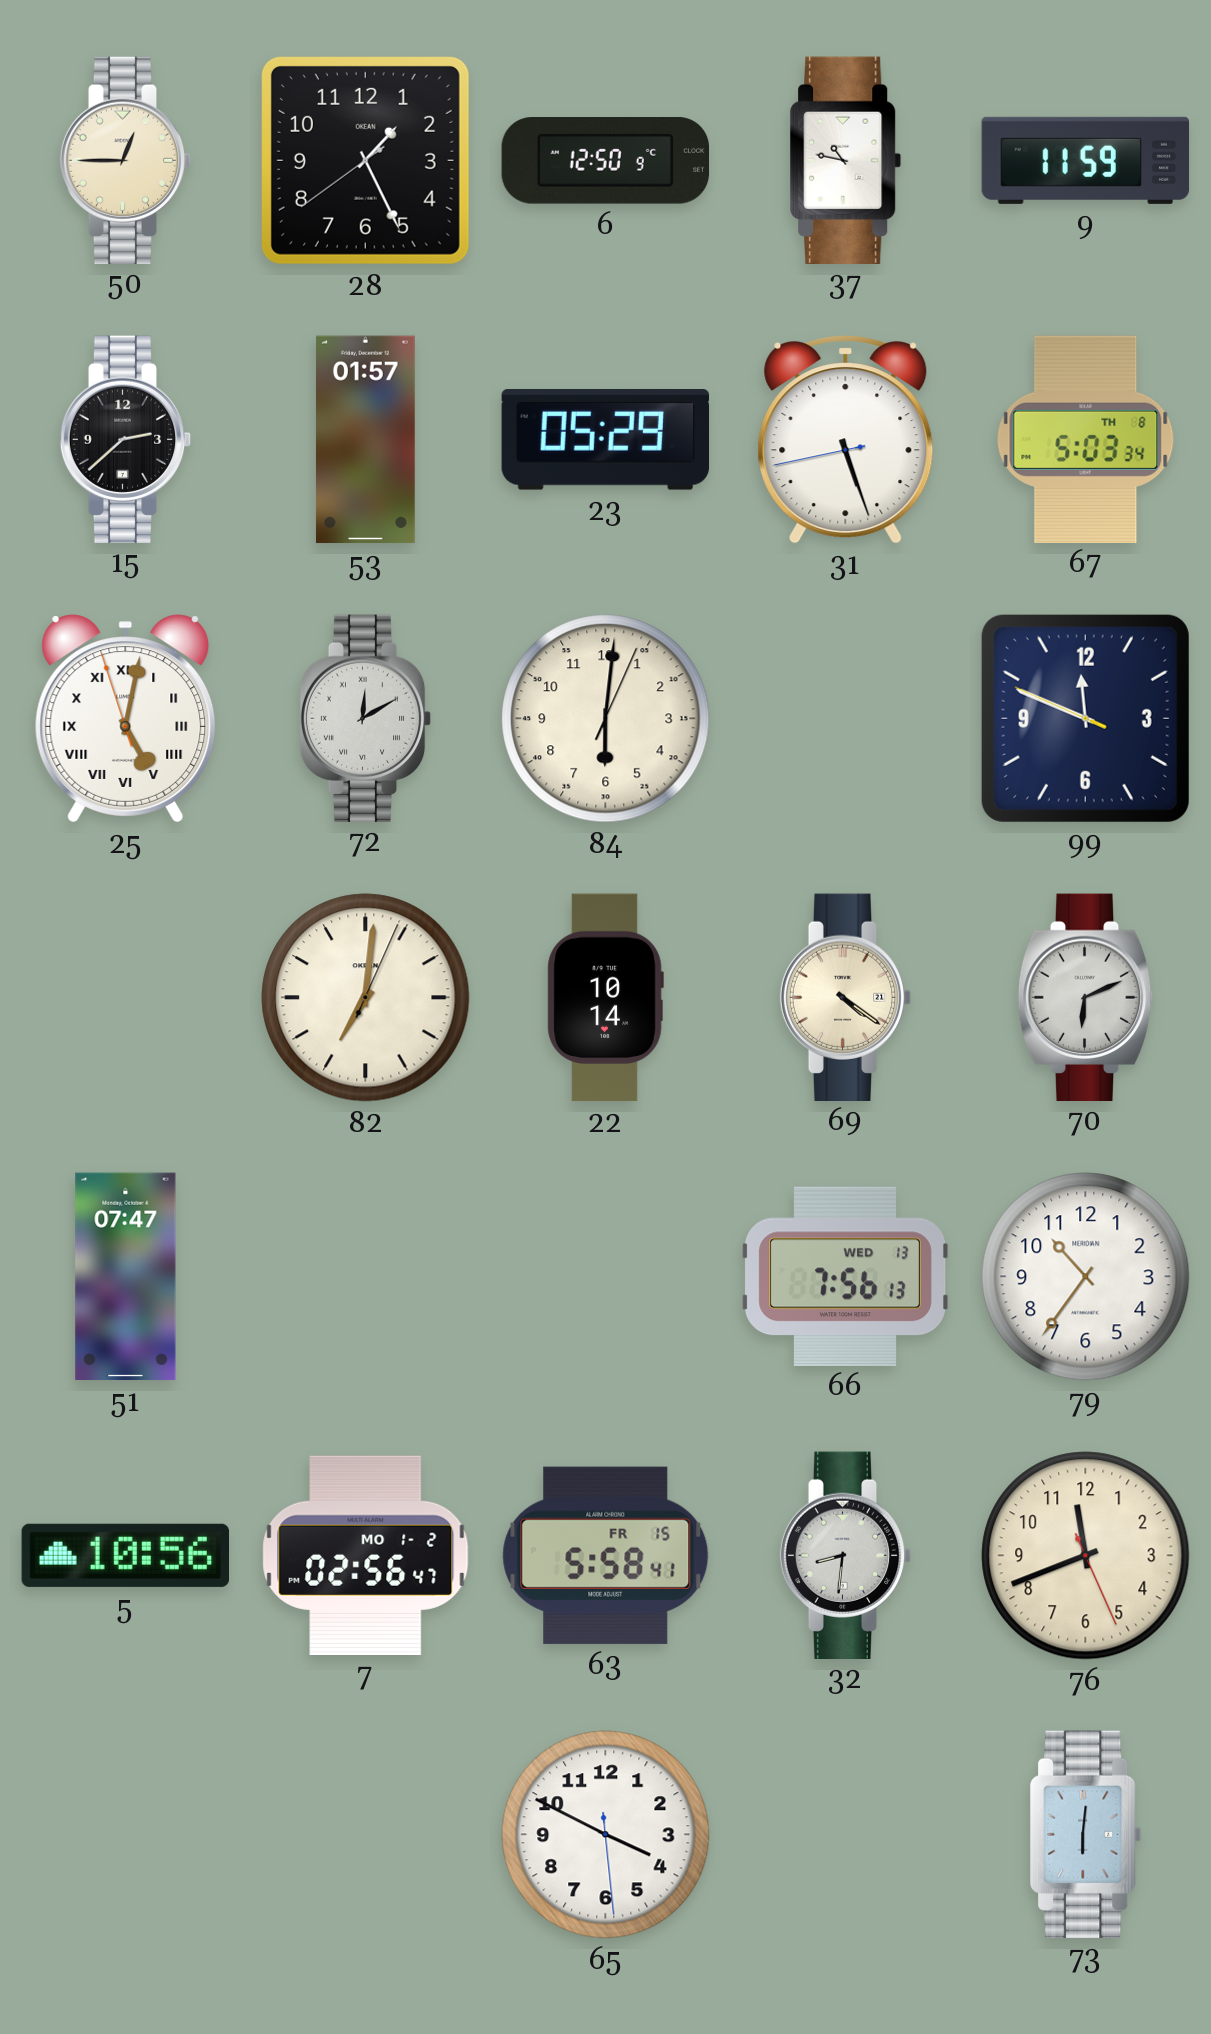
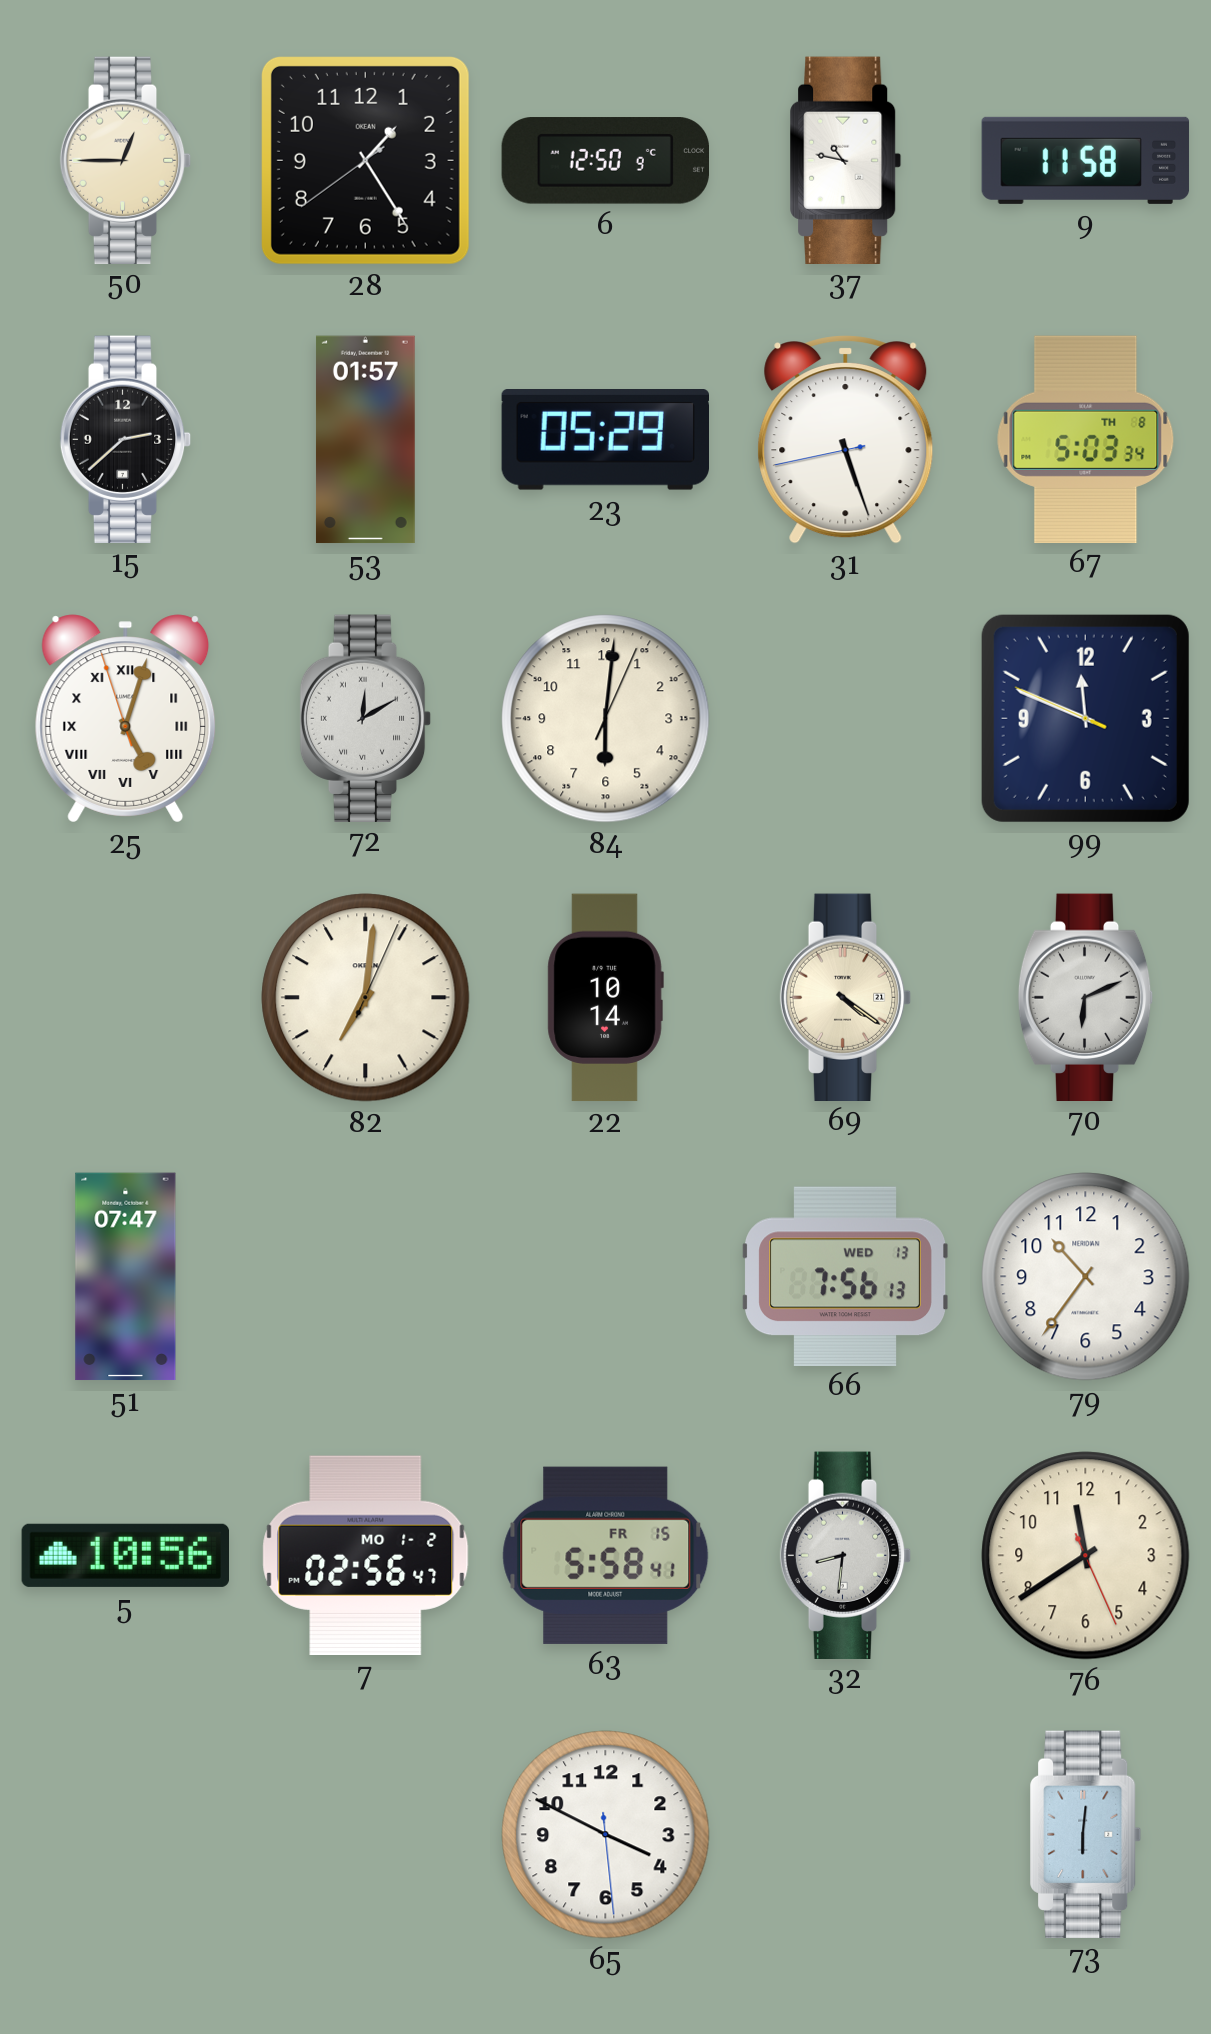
28: 1:25 -> 1:24 (365, 160)
9: 11:59 -> 11:58 (1086, 160)
25: 5:01 -> 5:02 (126, 719)
76: 11:41 -> 11:39 (1086, 1556)
